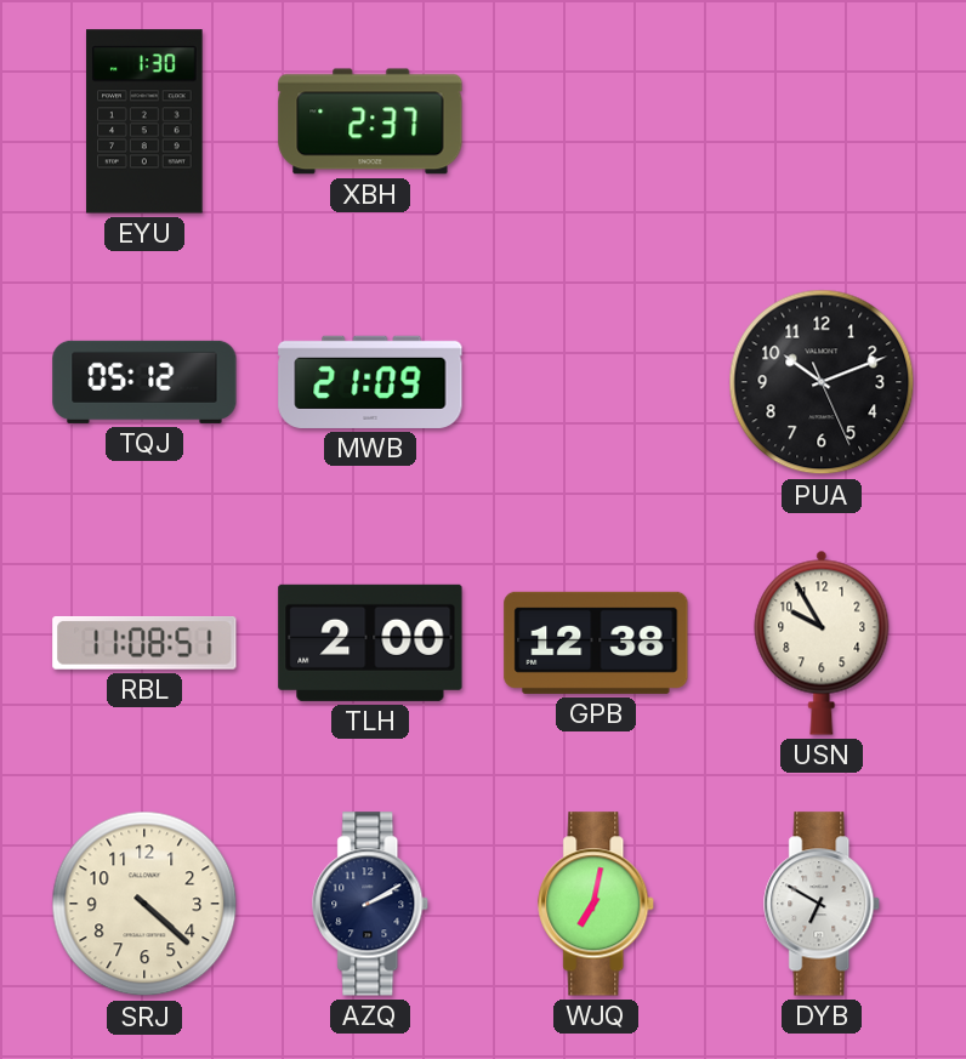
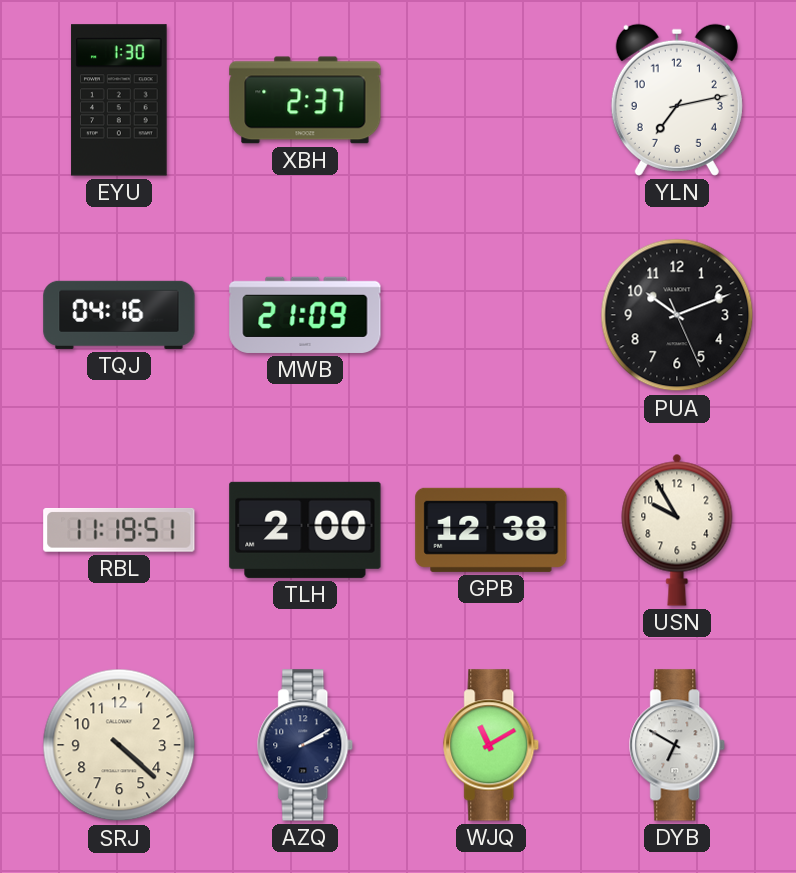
YLN: none -> 7:13 (677, 100)
TQJ: 05:12 -> 04:16 (119, 315)
RBL: 11:08 -> 11:19 (119, 530)
WJQ: 7:02 -> 11:10 (492, 745)
